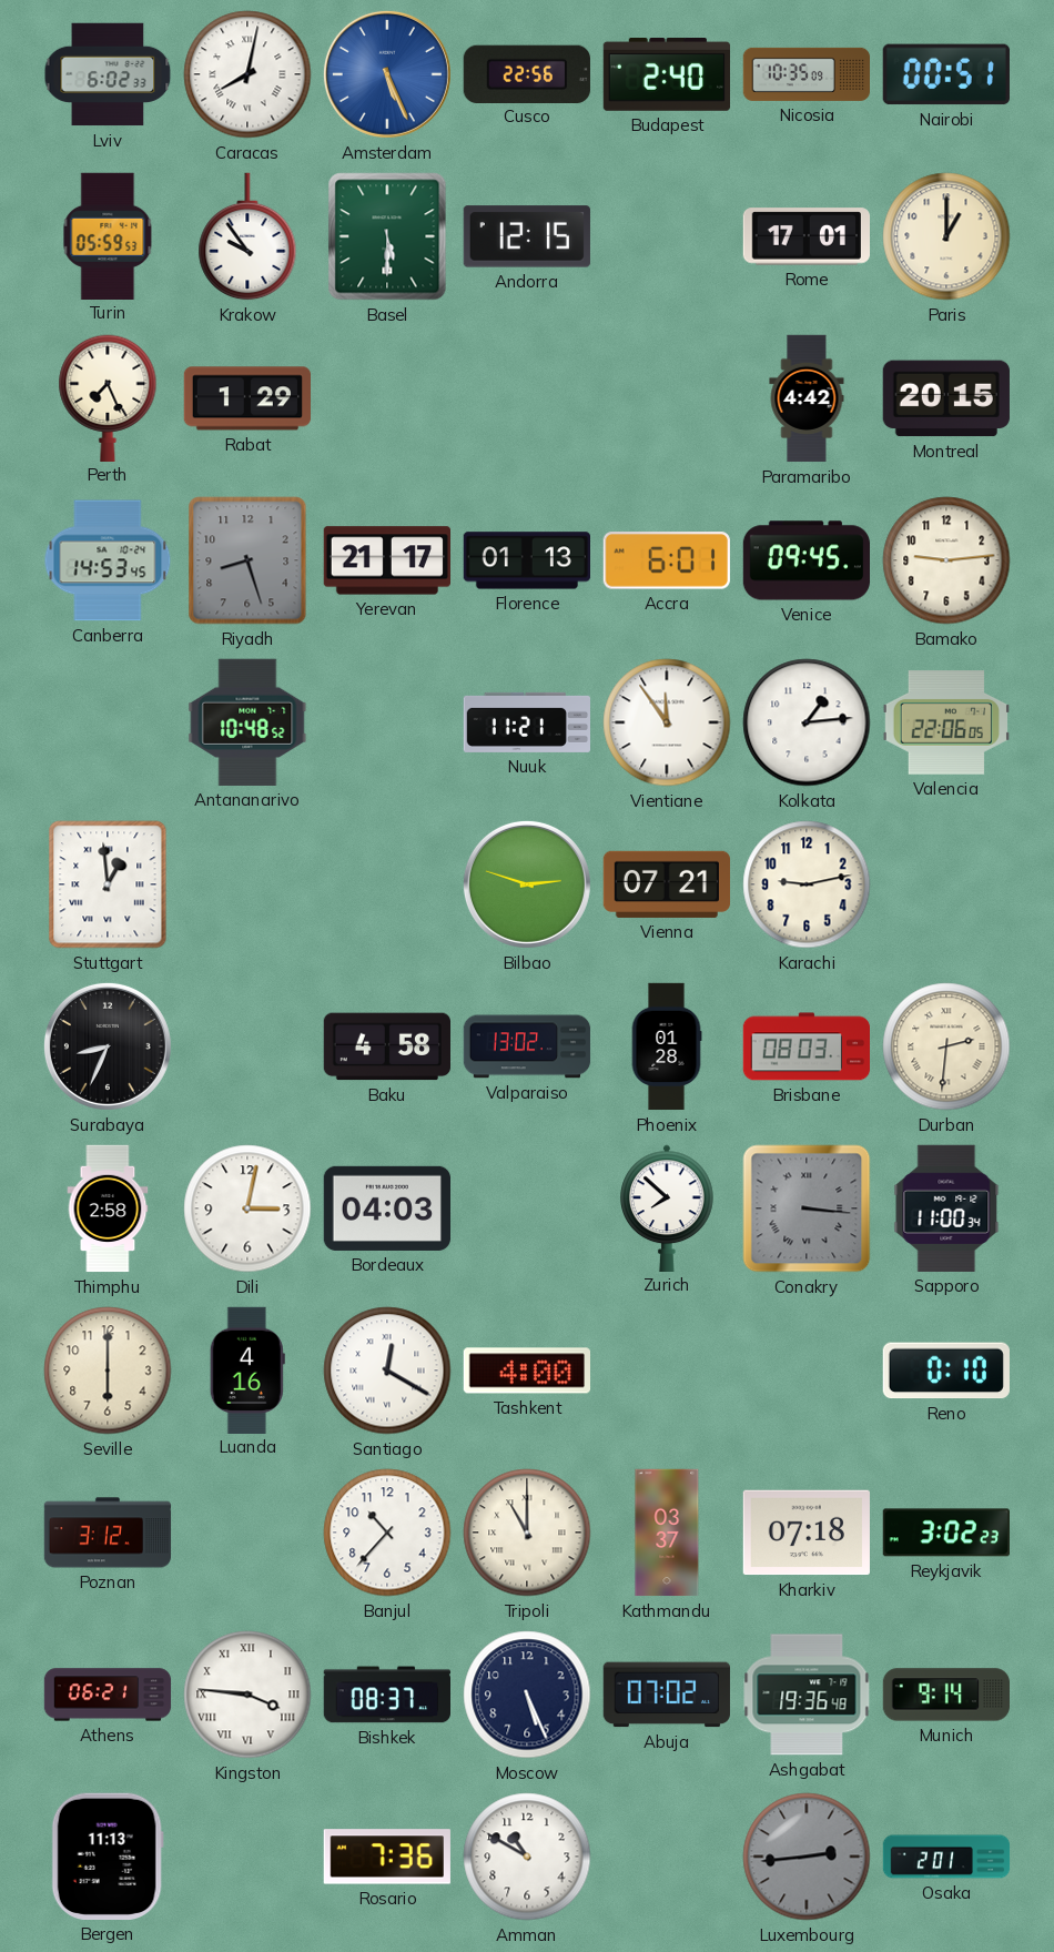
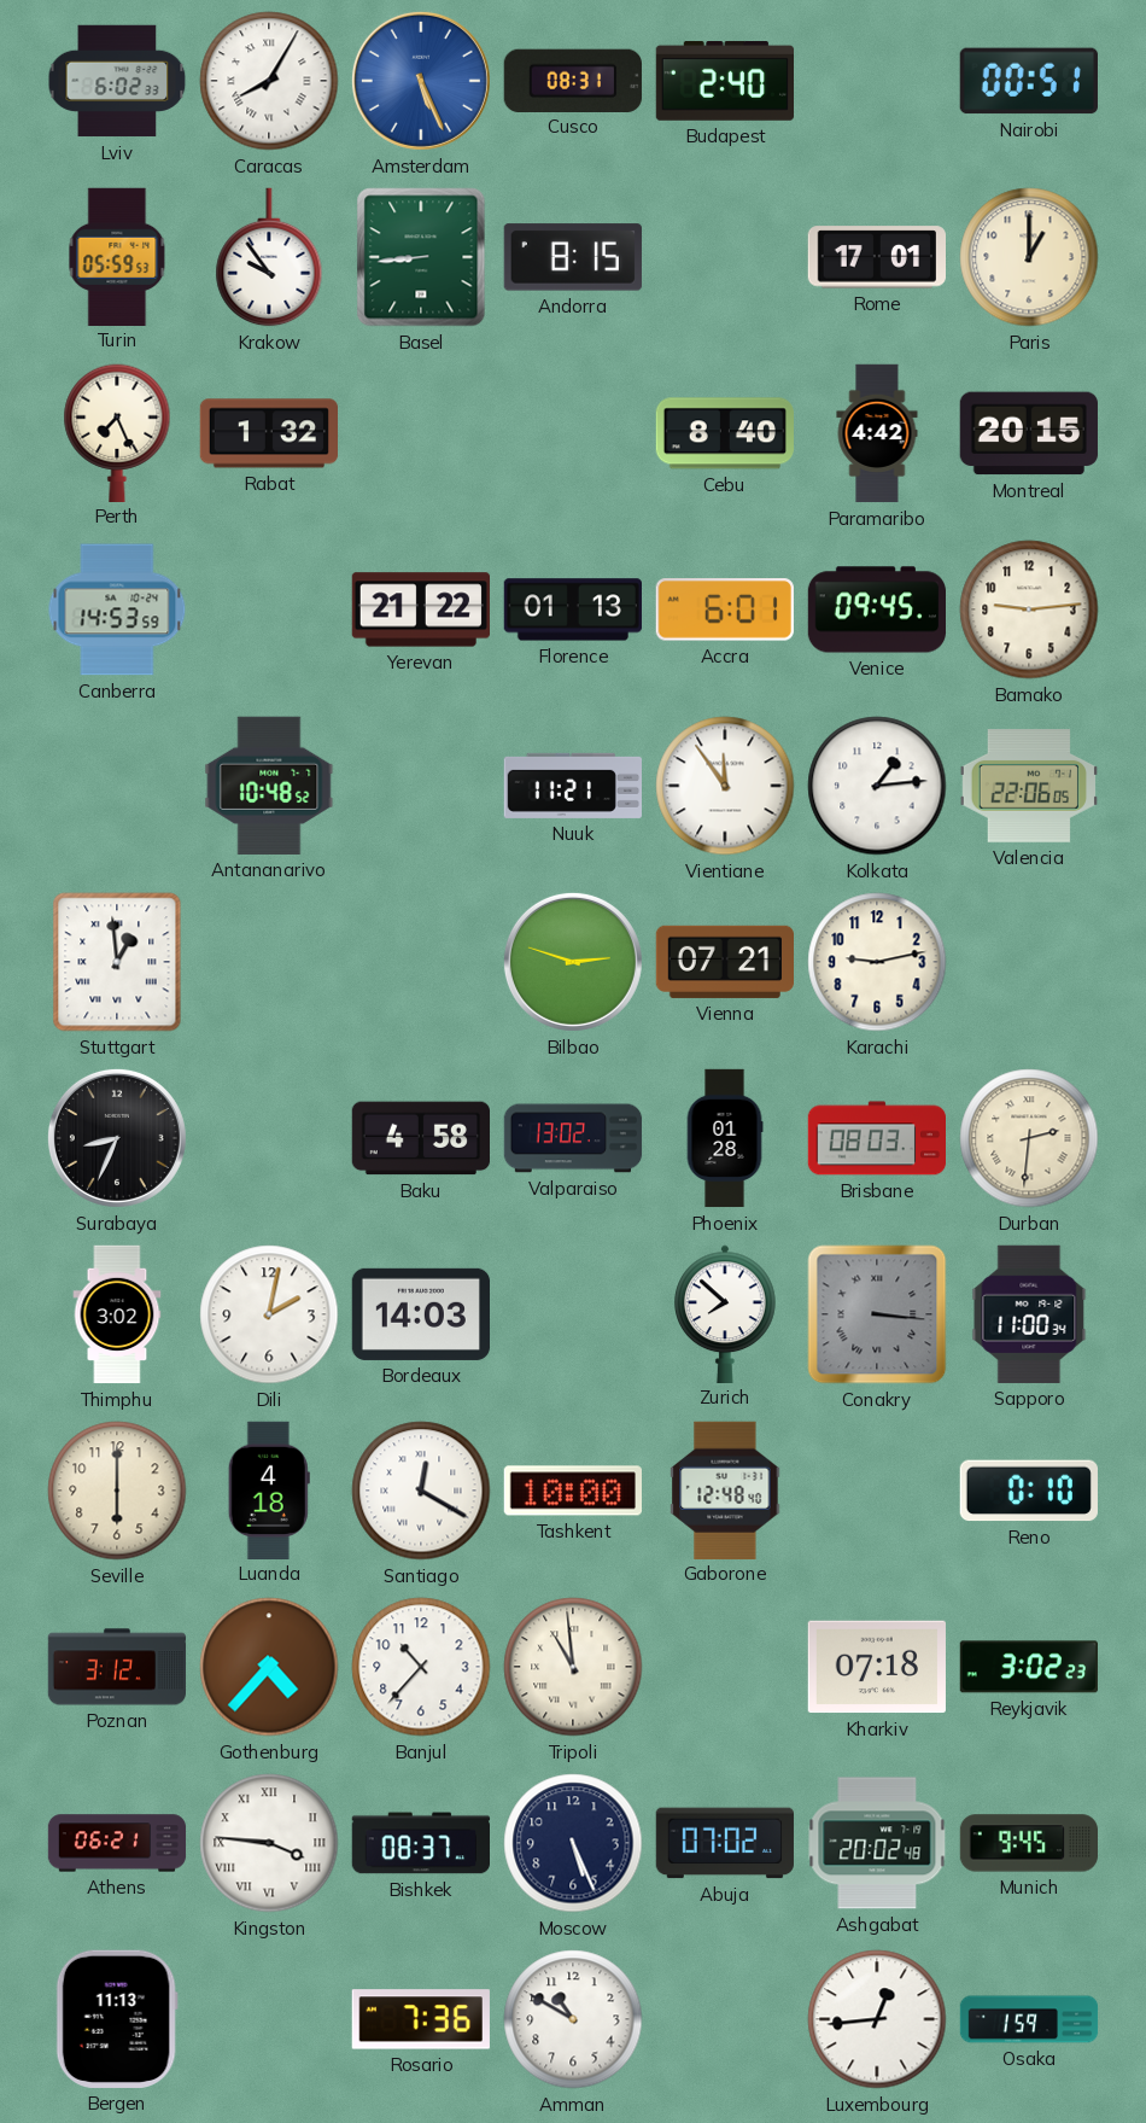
Caracas: 8:02 -> 8:05 (269, 81)
Cusco: 22:56 -> 08:31 (573, 80)
Nicosia: 10:35 -> none (805, 74)
Basel: 5:30 -> 8:44 (421, 257)
Andorra: 12:15 -> 8:15 (573, 257)
Rabat: 1:29 -> 1:32 (268, 433)
Cebu: none -> 8:40 (725, 433)
Canberra: 14:53:45 -> 14:53:59 (117, 610)
Riyadh: 8:27 -> none (247, 560)
Yerevan: 21:17 -> 21:22 (420, 610)
Thimphu: 2:58 -> 3:02 (117, 1314)
Dili: 3:02 -> 2:02 (269, 1314)
Bordeaux: 04:03 -> 14:03 (420, 1314)
Luanda: 4:16 -> 4:18 (269, 1489)
Tashkent: 4:00 -> 10:00 (572, 1491)
Gaborone: none -> 12:48 (725, 1489)
Gothenburg: none -> 4:37 (269, 1667)
Tripoli: 11:00 -> 10:59 (573, 1667)
Kathmandu: 03:37 -> none (667, 1533)
Ashgabat: 19:36 -> 20:02 (877, 1843)
Munich: 9:14 -> 9:45 (1028, 1843)
Luxembourg: 2:44 -> 12:44 (877, 2019)
Luxembourg dial: grey -> white (877, 2019)
Osaka: 2:01 -> 1:59 (1029, 2019)
